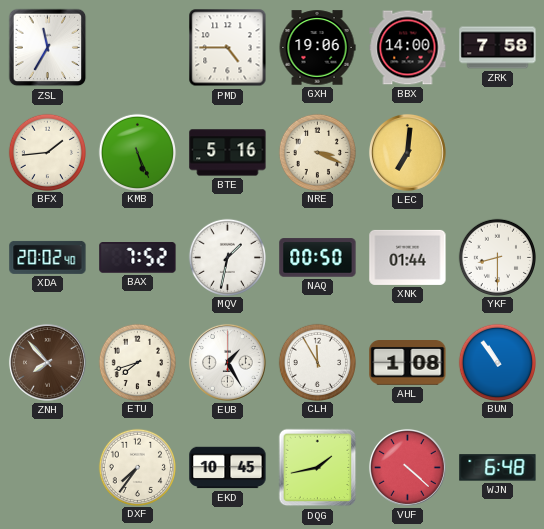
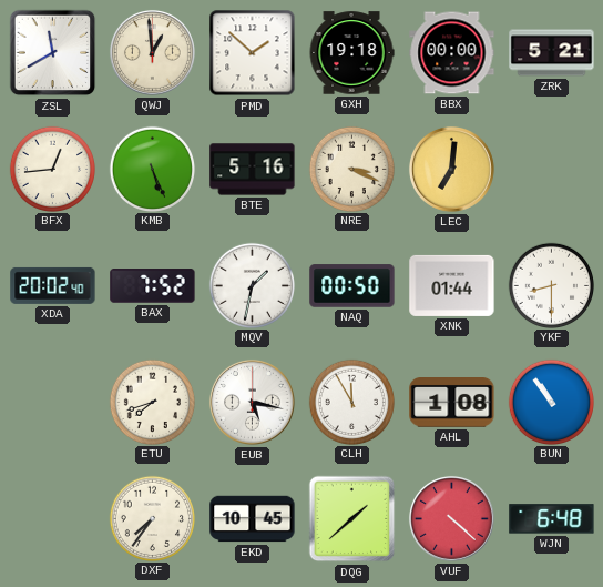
ZSL: 11:35 -> 11:40 (53, 53)
QWJ: none -> 12:59 (152, 52)
PMD: 4:45 -> 1:52 (253, 53)
GXH: 19:06 -> 19:18 (351, 53)
BBX: 14:00 -> 00:00 (452, 53)
ZRK: 7:58 -> 5:21 (552, 53)
BFX: 1:44 -> 12:44 (52, 169)
ZNH: 7:53 -> none (47, 362)
EUB: 1:25 -> 5:17 (252, 402)
DQG: 1:43 -> 1:38 (352, 519)
